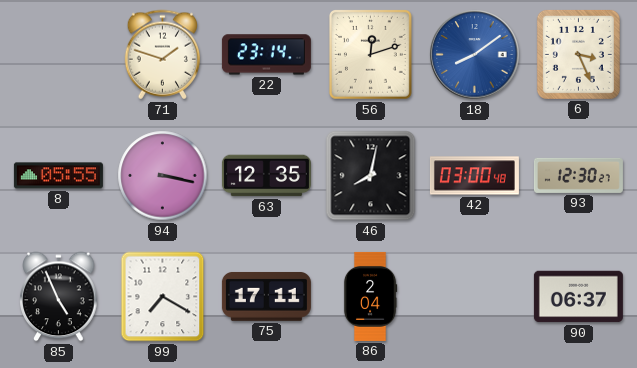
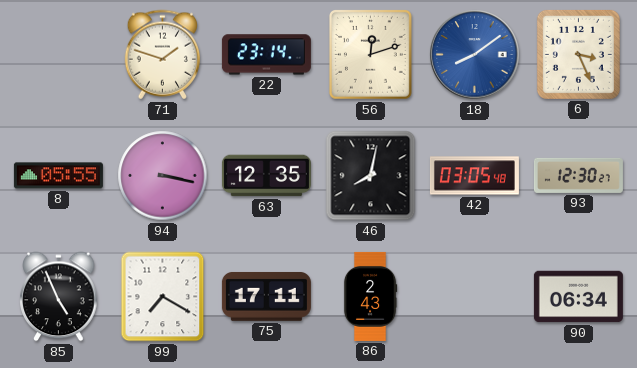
42: 03:00 -> 03:05 (474, 176)
86: 2:04 -> 2:43 (370, 296)
90: 06:37 -> 06:34 (578, 297)
